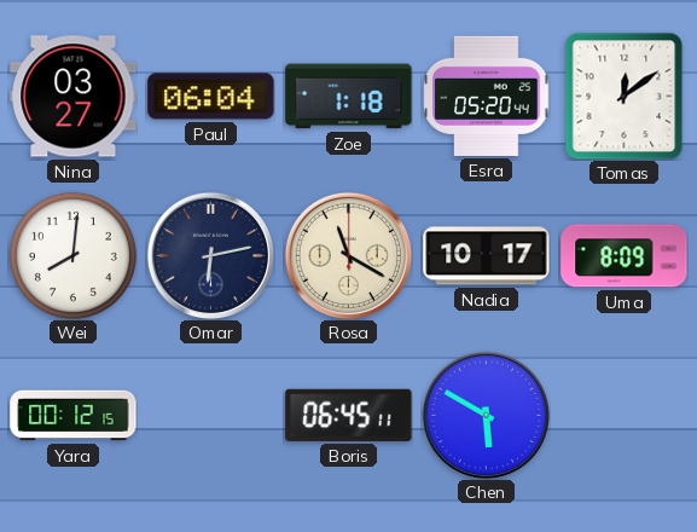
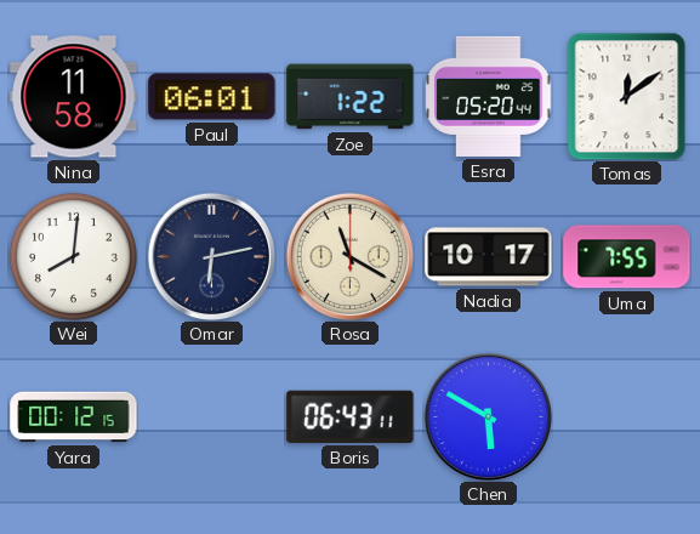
Nina: 03:27 -> 11:58 (74, 97)
Paul: 06:04 -> 06:01 (212, 97)
Zoe: 1:18 -> 1:22 (351, 97)
Uma: 8:09 -> 7:55 (627, 257)
Boris: 06:45 -> 06:43 (351, 416)
